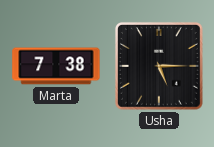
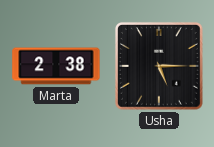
Marta: 7:38 -> 2:38 (56, 66)
